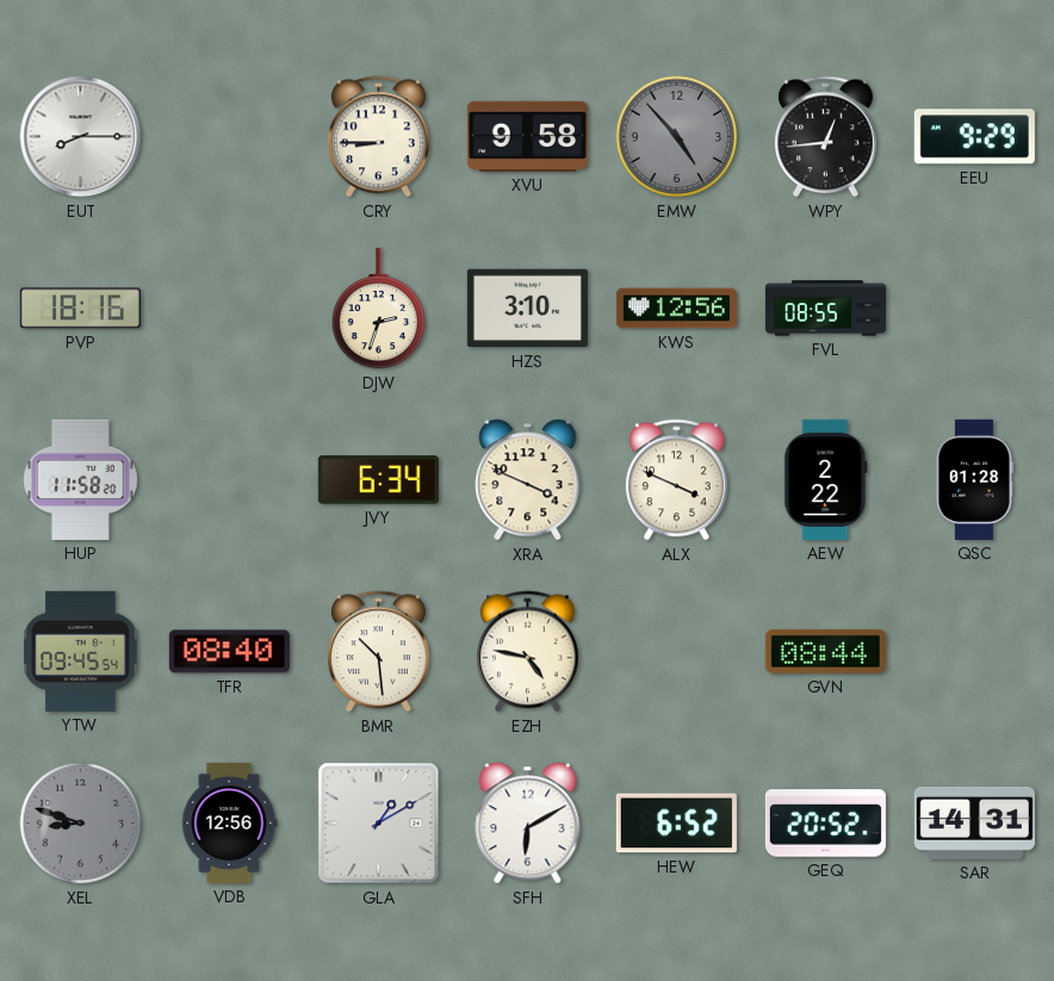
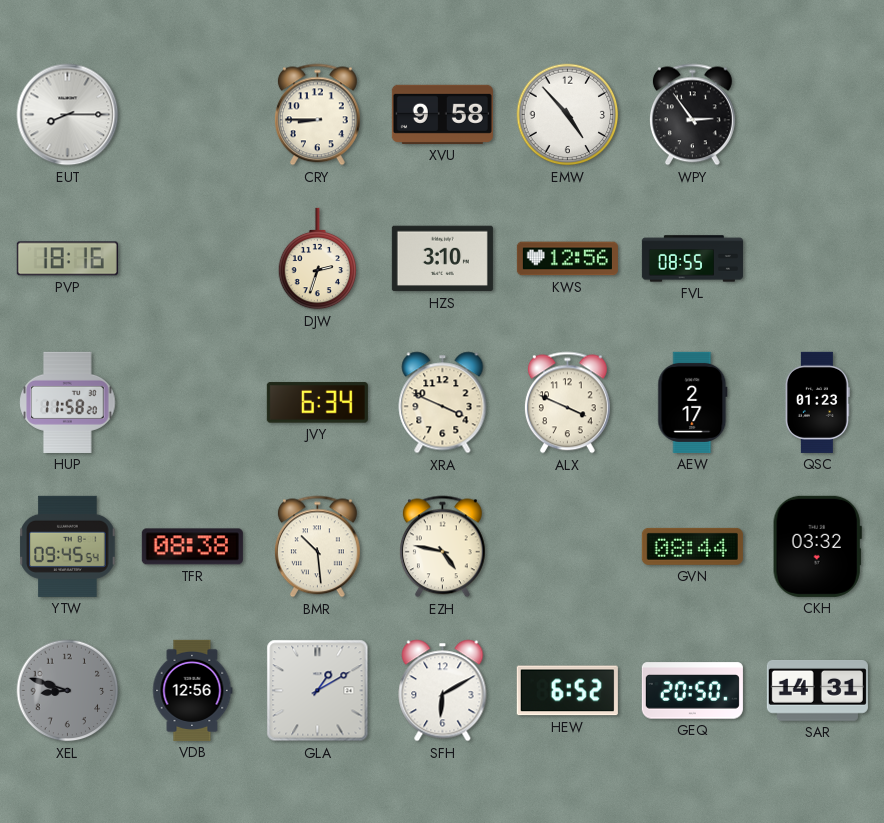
EMW dial: grey -> white (568, 115)
WPY: 12:44 -> 2:54 (692, 115)
EEU: 9:29 -> none (974, 137)
AEW: 2:22 -> 2:17 (693, 402)
QSC: 01:28 -> 01:23 (817, 402)
TFR: 08:40 -> 08:38 (192, 547)
CKH: none -> 03:32 (817, 546)
GEQ: 20:52 -> 20:50 (692, 691)
